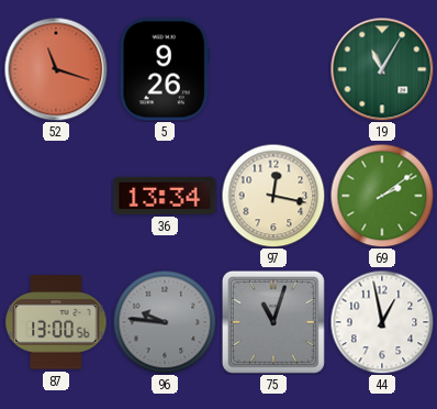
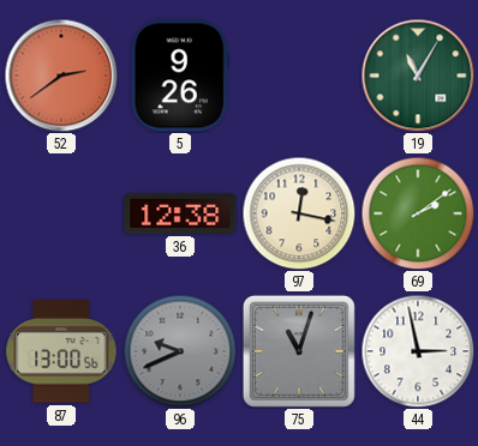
52: 11:18 -> 2:39 (61, 76)
36: 13:34 -> 12:38 (180, 213)
96: 9:46 -> 9:41 (180, 351)
44: 12:58 -> 2:58 (418, 351)
